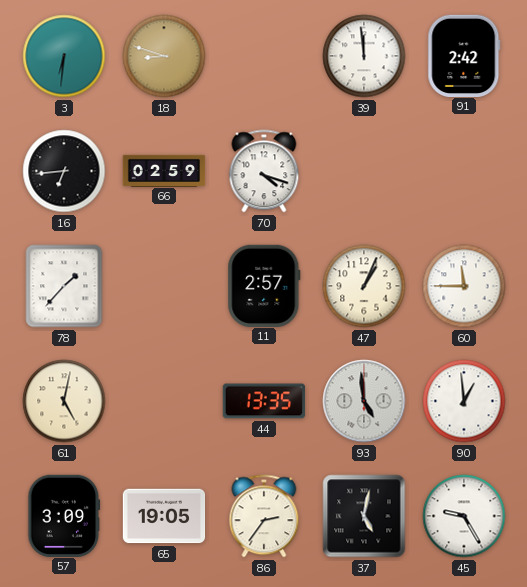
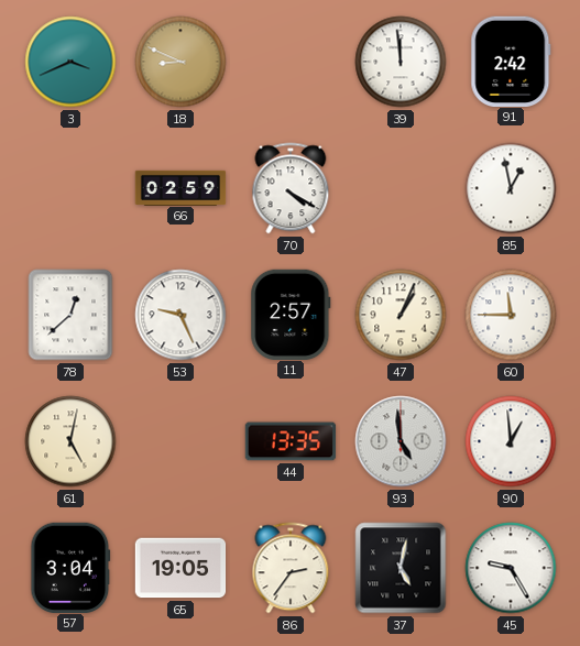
3: 6:31 -> 3:41 (70, 62)
18: 8:48 -> 8:49 (180, 62)
16: 6:44 -> none (64, 171)
70: 4:18 -> 4:20 (291, 188)
85: none -> 12:58 (511, 188)
78: 1:37 -> 12:38 (70, 315)
53: none -> 9:26 (180, 315)
57: 3:09 -> 3:04 (70, 567)
